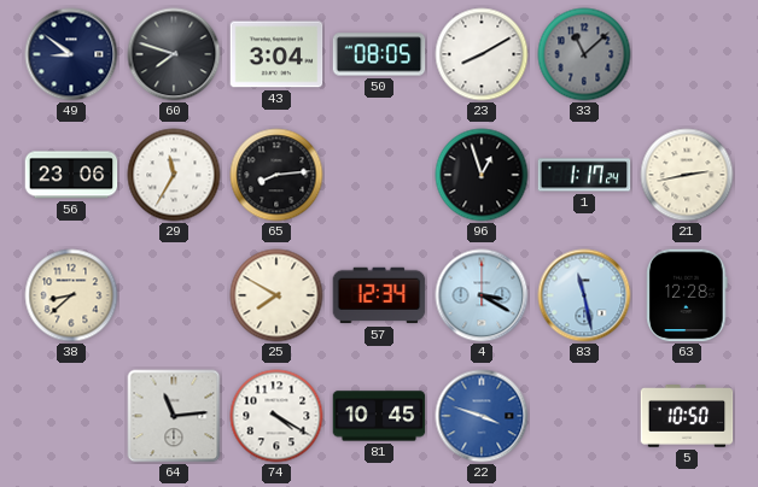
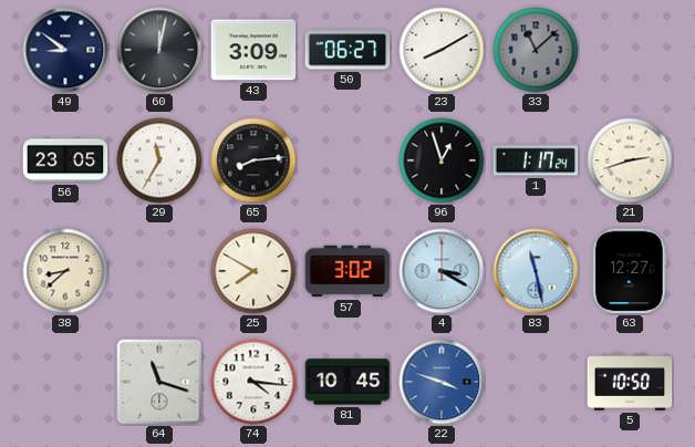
60: 7:48 -> 12:02 (159, 50)
43: 3:04 -> 3:09 (253, 50)
50: 08:05 -> 06:27 (347, 50)
56: 23:06 -> 23:05 (65, 160)
21: 2:43 -> 2:42 (630, 160)
57: 12:34 -> 3:02 (347, 271)
63: 12:28 -> 12:27 (630, 271)
64: 11:14 -> 11:18 (159, 382)
74: 4:20 -> 4:16 (253, 382)
